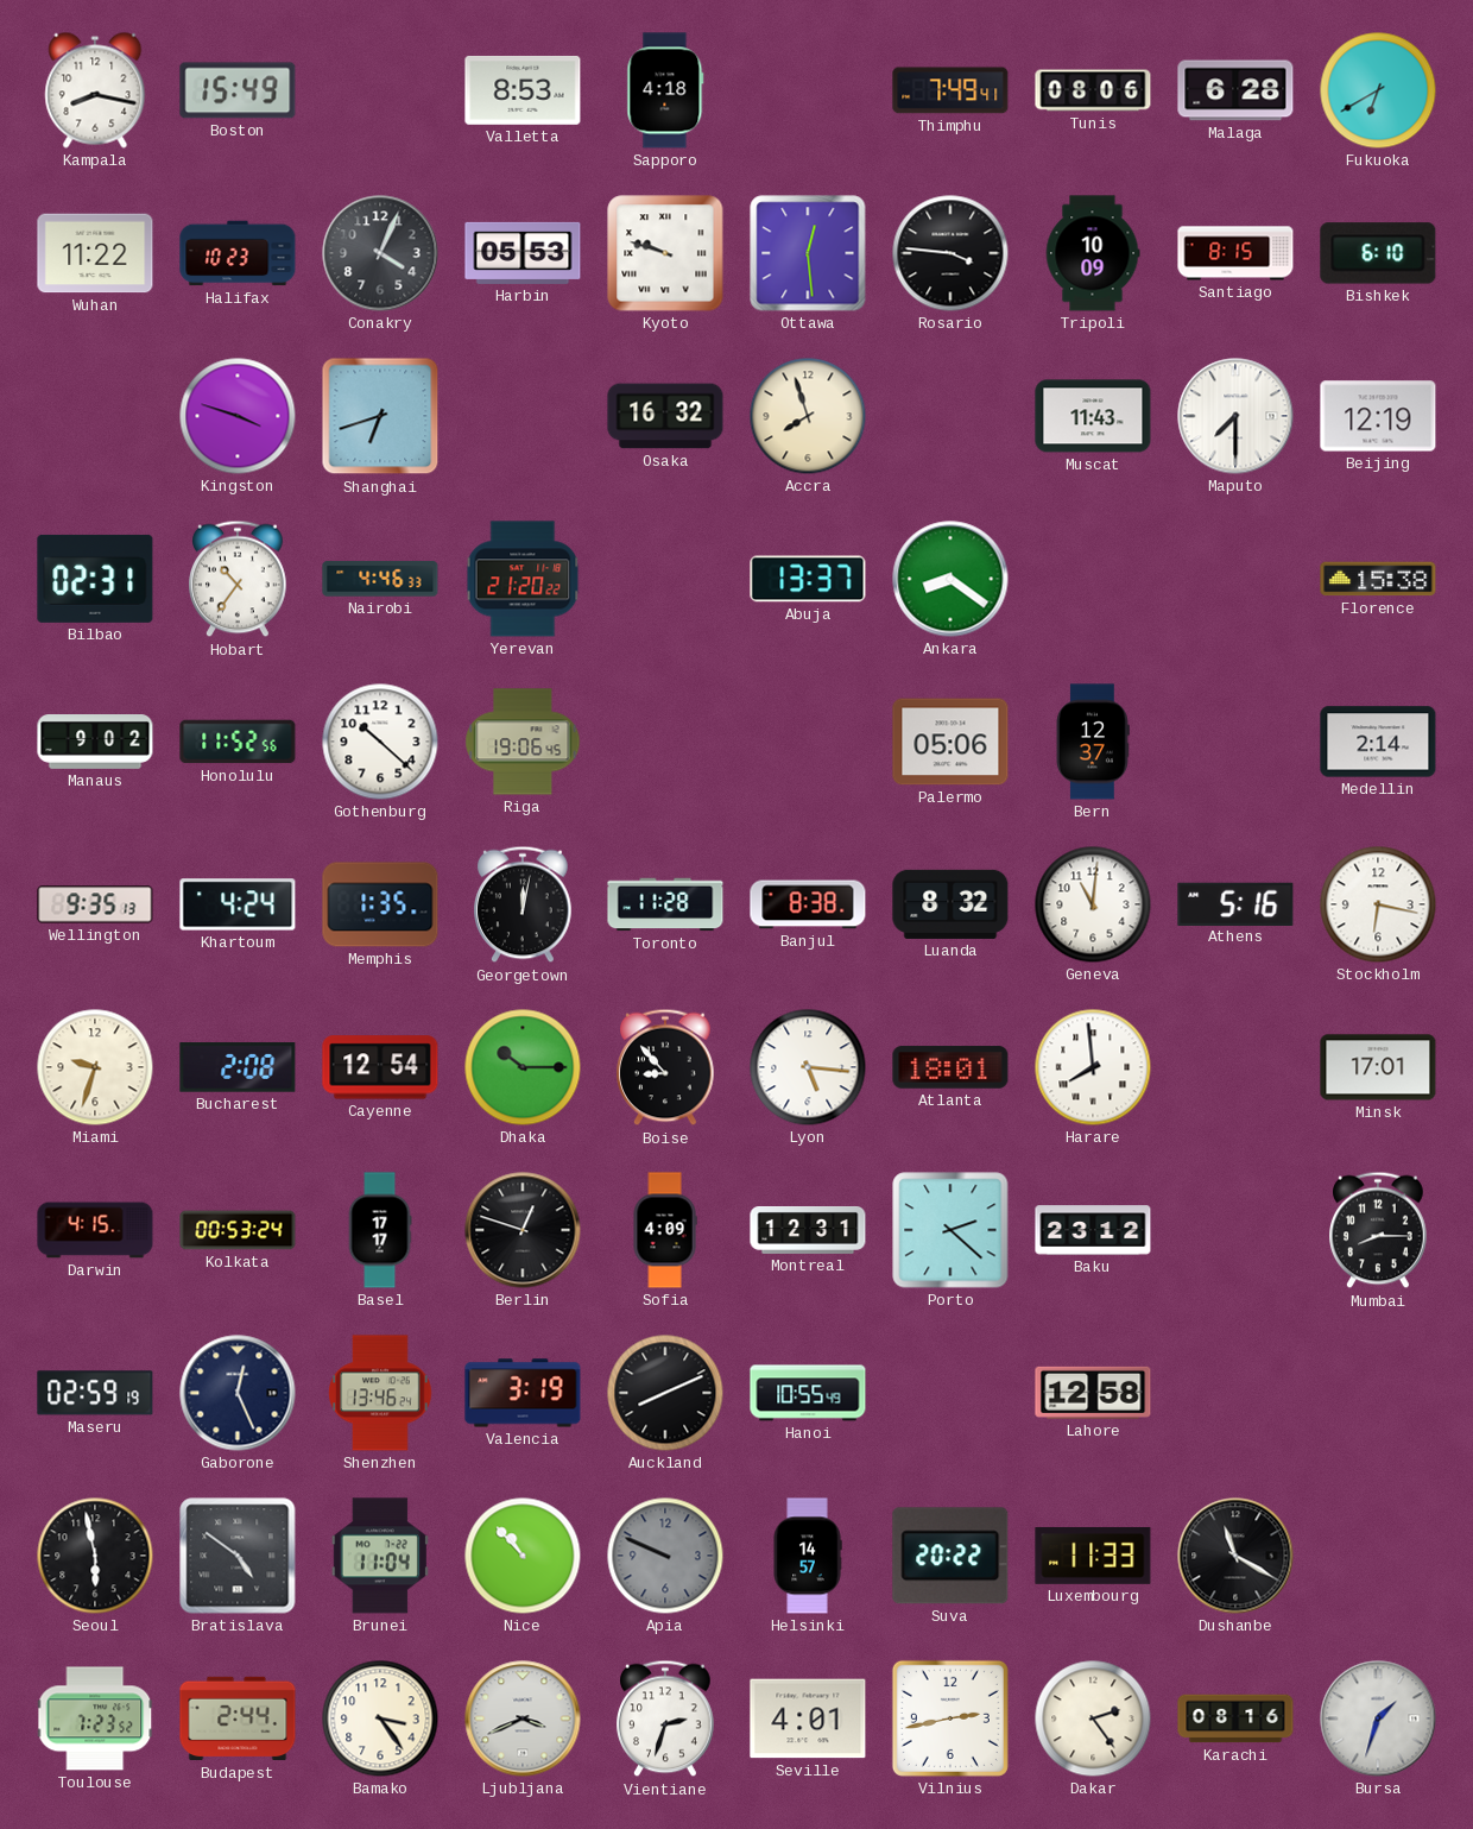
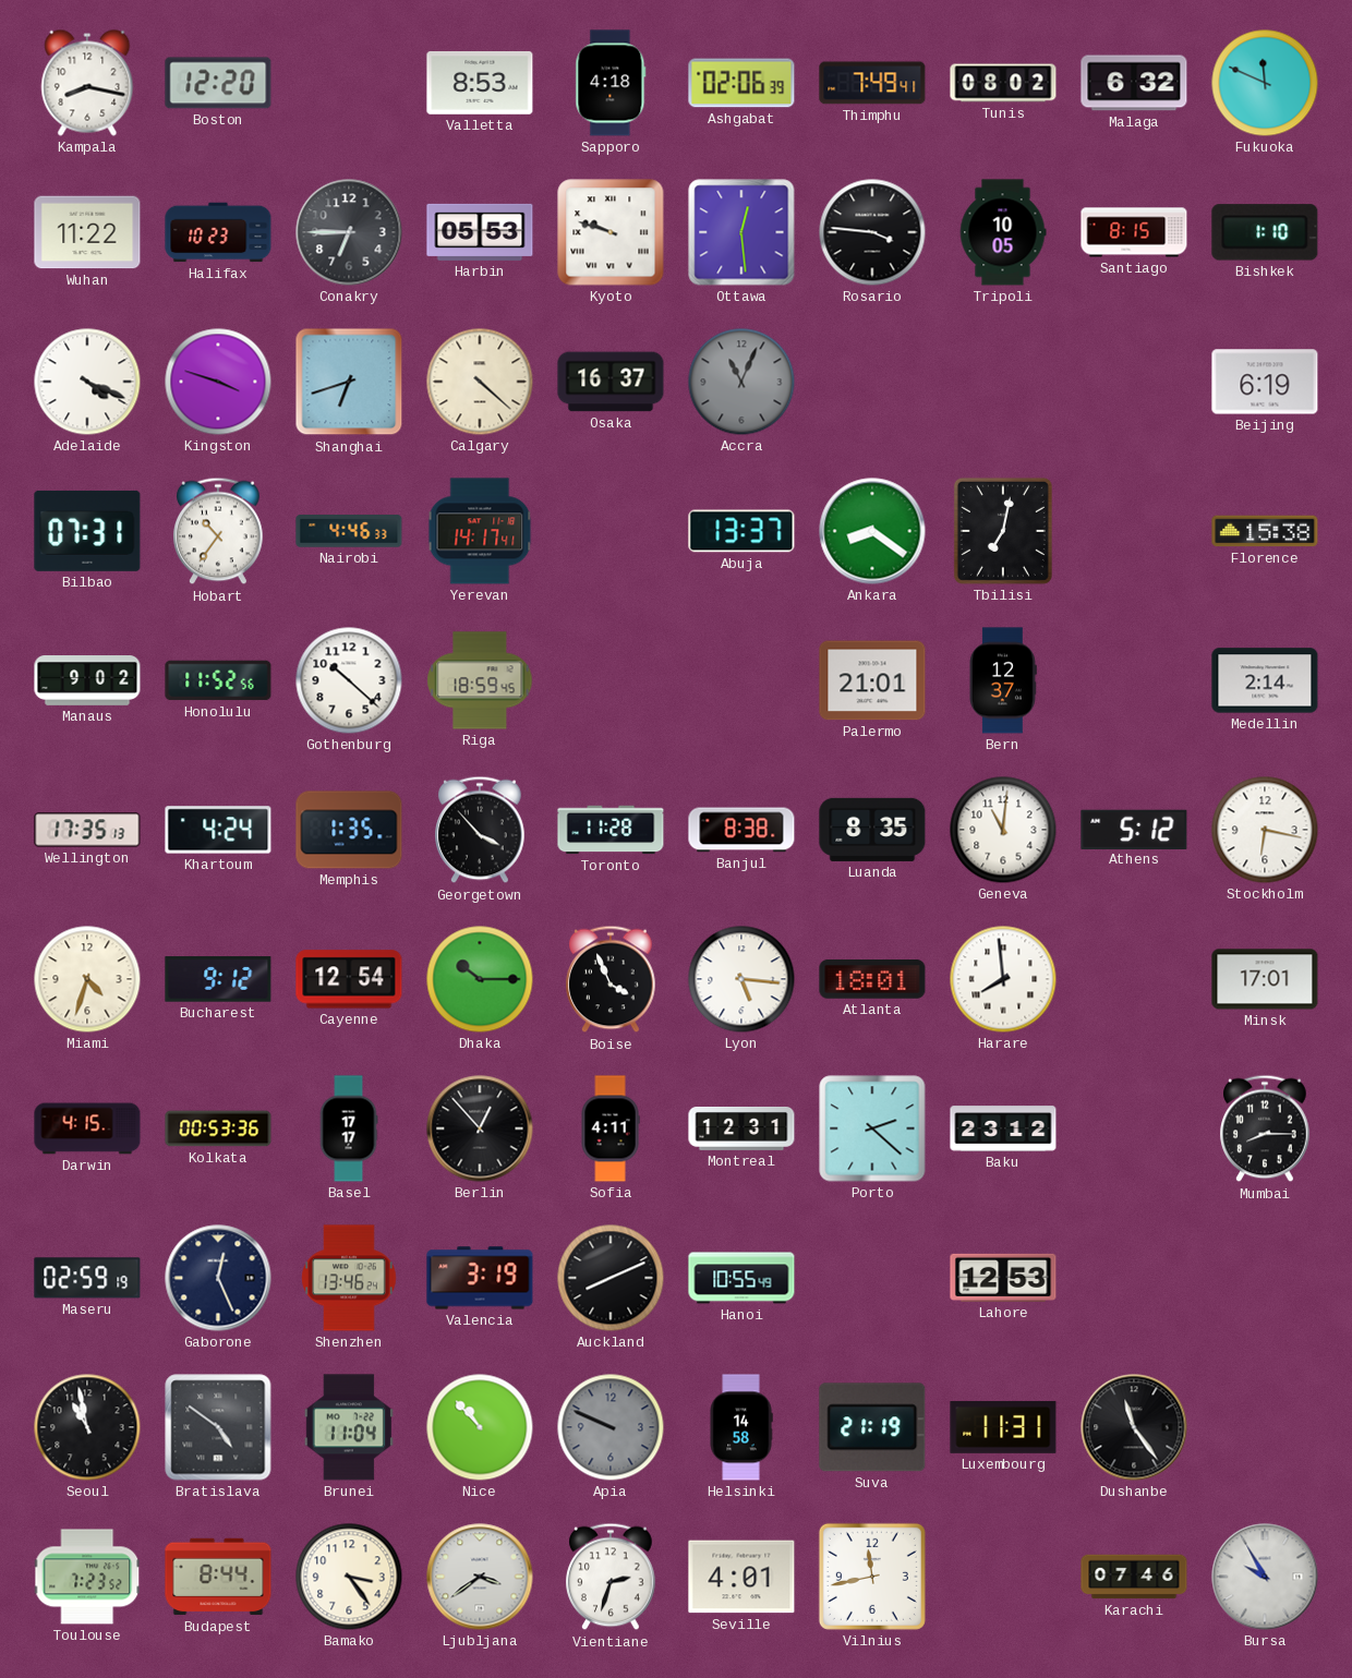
Boston: 15:49 -> 12:20 (218, 83)
Ashgabat: none -> 02:06 (741, 83)
Tunis: 08:06 -> 08:02 (1003, 83)
Malaga: 6:28 -> 6:32 (1134, 83)
Fukuoka: 6:40 -> 11:49 (1265, 83)
Conakry: 4:04 -> 6:45 (349, 232)
Tripoli: 10:09 -> 10:05 (1003, 232)
Bishkek: 6:10 -> 1:10 (1265, 232)
Adelaide: none -> 4:19 (87, 382)
Calgary: none -> 4:22 (480, 382)
Osaka: 16:32 -> 16:37 (611, 382)
Accra: 7:57 -> 11:04 (741, 382)
Accra dial: cream -> grey (741, 382)
Muscat: 11:43 -> none (1093, 416)
Maputo: 7:30 -> none (1235, 416)
Beijing: 12:19 -> 6:19 (1265, 382)
Bilbao: 02:31 -> 07:31 (87, 531)
Yerevan: 21:20 -> 14:17 (480, 531)
Tbilisi: none -> 7:02 (1003, 531)
Riga: 19:06 -> 18:59 (480, 680)
Palermo: 05:06 -> 21:01 (872, 680)
Wellington: 9:35 -> 17:35 (87, 830)
Georgetown: 12:02 -> 3:53 (481, 830)
Luanda: 8:32 -> 8:35 (872, 830)
Athens: 5:16 -> 5:12 (1134, 829)
Miami: 9:33 -> 4:33 (87, 979)
Bucharest: 2:08 -> 9:12 (218, 979)
Boise: 8:53 -> 3:56 (612, 979)
Kolkata: 00:53:24 -> 00:53:36 (218, 1128)
Berlin: 12:48 -> 12:53 (480, 1128)
Sofia: 4:09 -> 4:11 (611, 1128)
Lahore: 12:58 -> 12:53 (1003, 1278)
Seoul: 5:58 -> 10:58 (87, 1427)
Helsinki: 14:57 -> 14:58 (741, 1427)
Suva: 20:22 -> 21:19 (872, 1427)
Luxembourg: 11:33 -> 11:31 (1003, 1427)
Dushanbe: 11:20 -> 11:24 (1134, 1427)
Budapest: 2:44 -> 8:44 (218, 1577)
Ljubljana: 3:41 -> 3:39 (480, 1577)
Vilnius: 2:43 -> 11:43 (872, 1577)
Dakar: 2:24 -> none (1093, 1718)
Karachi: 08:16 -> 07:46 (1134, 1577)
Bursa: 1:33 -> 9:55 (1265, 1577)
